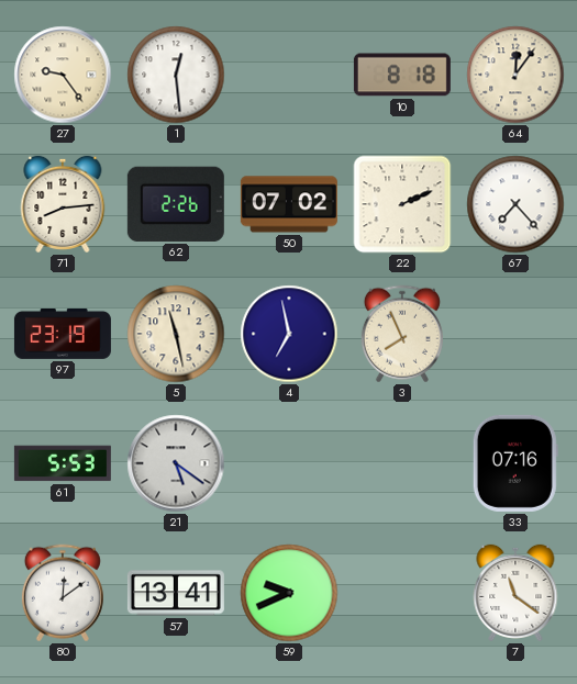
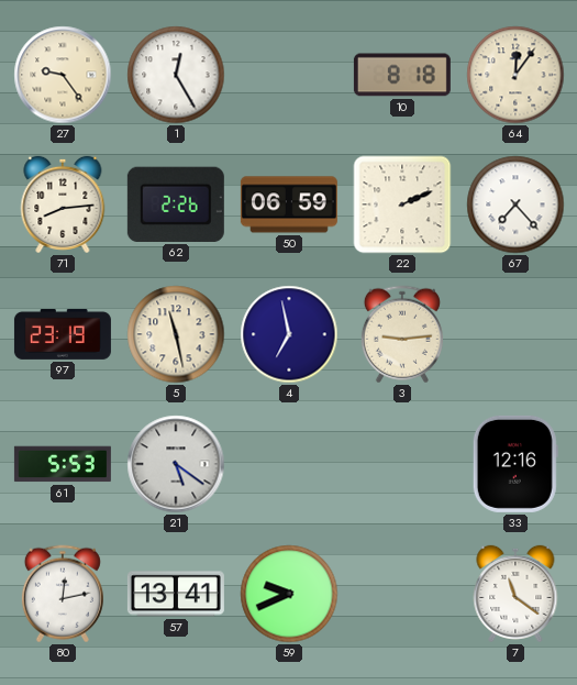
1: 12:29 -> 12:25 (176, 75)
50: 07:02 -> 06:59 (289, 205)
3: 7:56 -> 9:14 (402, 334)
33: 07:16 -> 12:16 (515, 464)
80: 12:09 -> 12:13 (63, 594)
